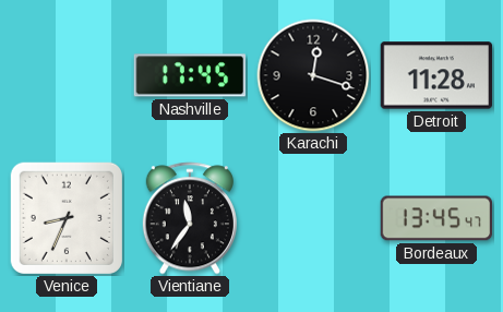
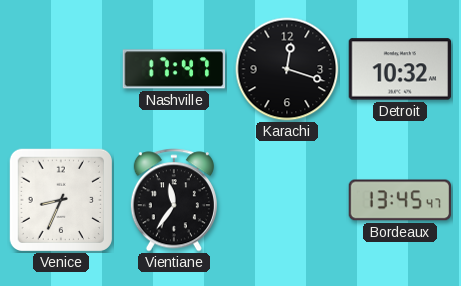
Nashville: 17:45 -> 17:47 (174, 69)
Detroit: 11:28 -> 10:32 (400, 69)
